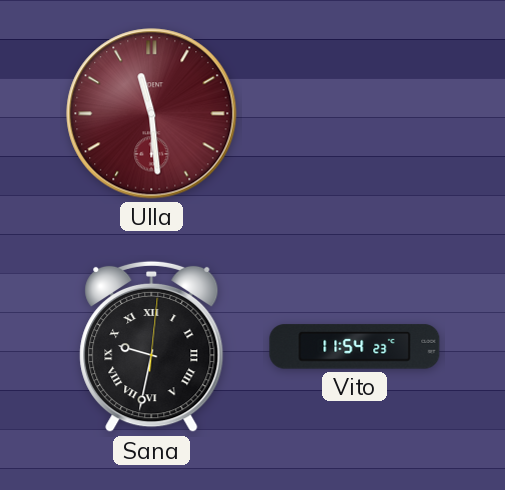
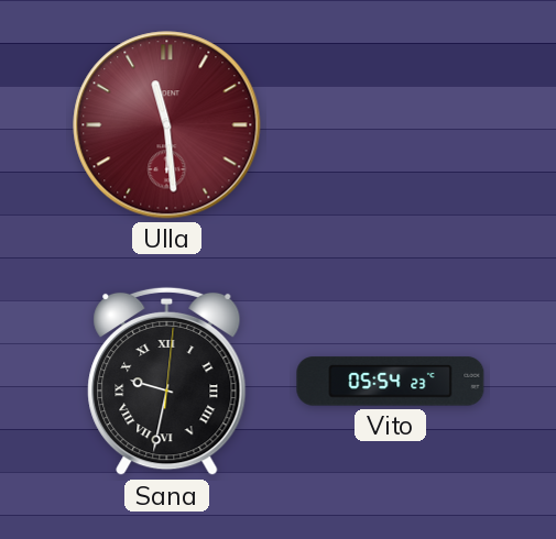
Vito: 11:54 -> 05:54 (391, 382)
